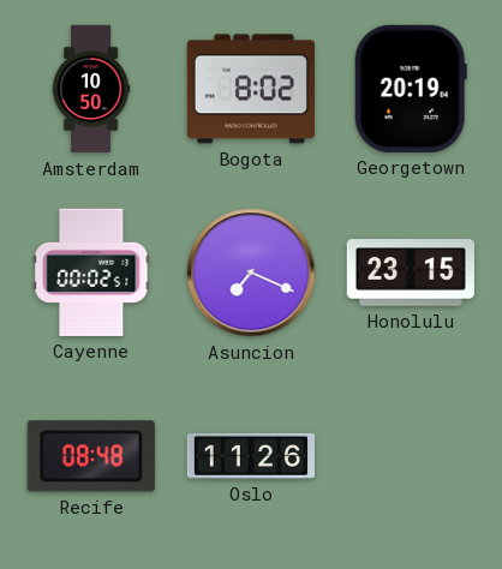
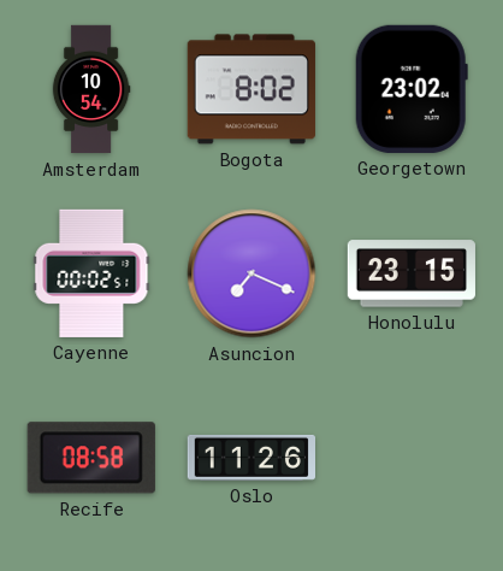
Amsterdam: 10:50 -> 10:54 (91, 89)
Georgetown: 20:19 -> 23:02 (412, 89)
Recife: 08:48 -> 08:58 (91, 458)
